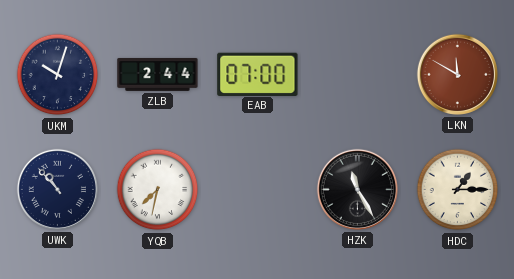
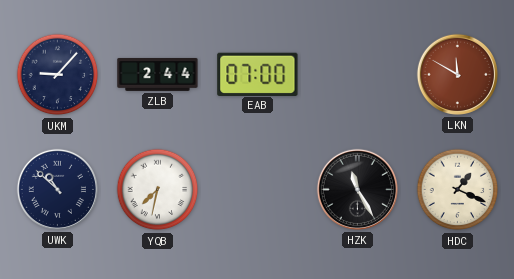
UKM: 10:03 -> 9:07 (58, 75)
UWK: 10:53 -> 10:52 (57, 189)
HDC: 1:15 -> 1:19 (458, 190)
